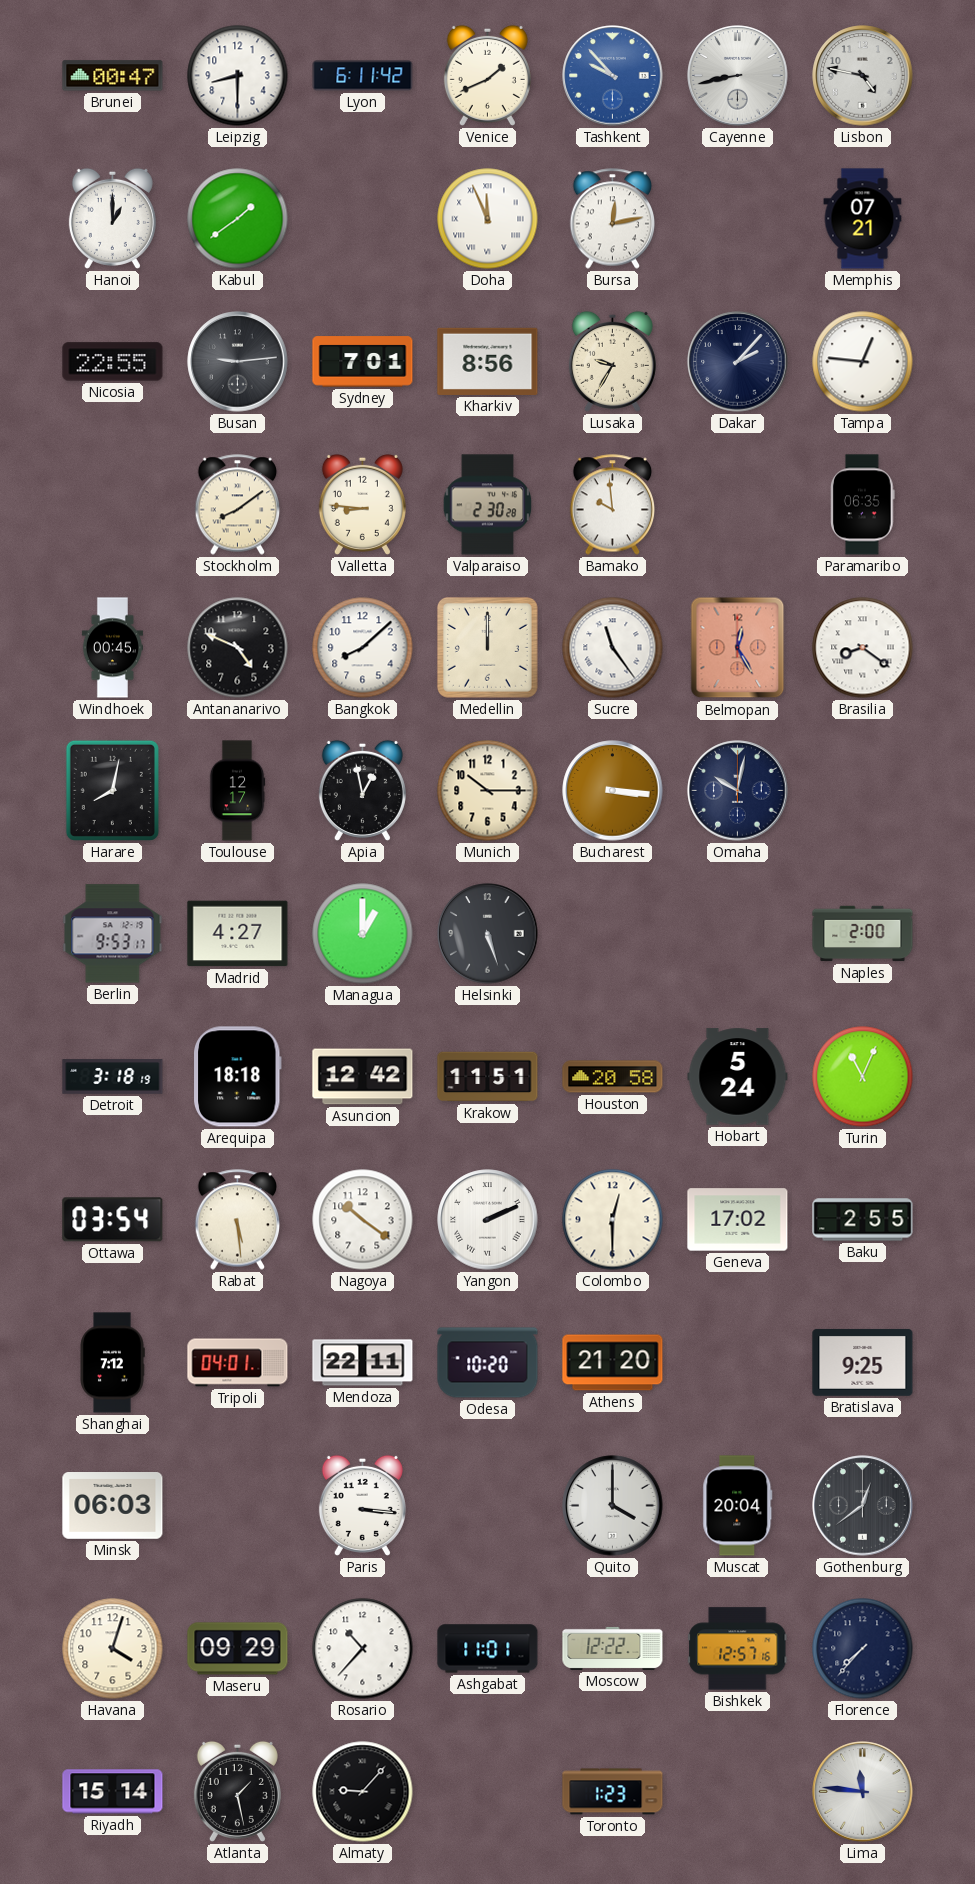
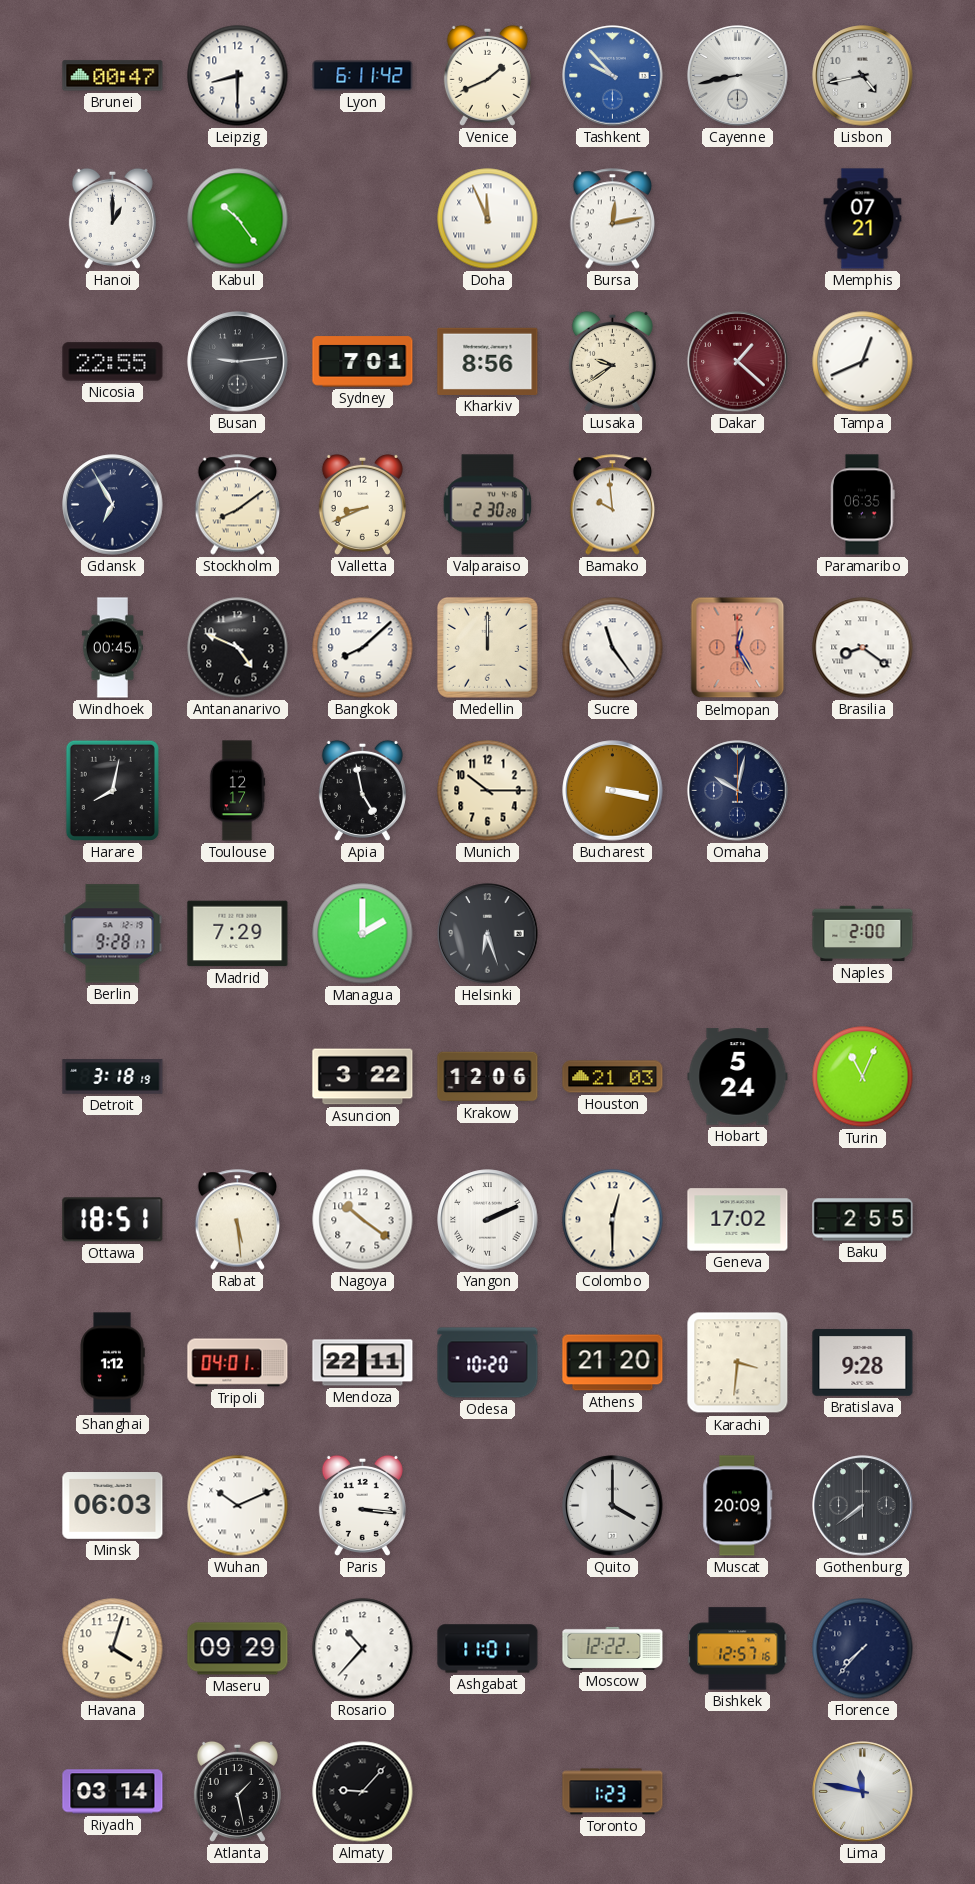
Lisbon: 4:47 -> 4:43 (863, 76)
Kabul: 1:39 -> 10:24 (238, 219)
Lusaka: 9:35 -> 9:39 (612, 361)
Dakar: 2:07 -> 1:22 (738, 362)
Dakar dial: navy -> burgundy (738, 362)
Tampa: 12:46 -> 12:41 (863, 362)
Gdansk: none -> 6:55 (113, 505)
Valletta: 8:46 -> 8:41 (362, 504)
Apia: 12:58 -> 4:58 (362, 790)
Bucharest: 3:16 -> 3:17 (613, 791)
Berlin: 9:53 -> 9:28 (113, 934)
Madrid: 4:27 -> 7:29 (238, 934)
Managua: 1:00 -> 2:00 (363, 934)
Helsinki: 5:27 -> 6:27 (488, 934)
Arequipa: 18:18 -> none (238, 1077)
Asuncion: 12:42 -> 3:22 (363, 1077)
Krakow: 11:51 -> 12:06 (488, 1077)
Houston: 20:58 -> 21:03 (613, 1077)
Ottawa: 03:54 -> 18:51 (113, 1220)
Shanghai: 7:12 -> 1:12 (112, 1363)
Karachi: none -> 3:31 (738, 1363)
Bratislava: 9:25 -> 9:28 (863, 1363)
Wuhan: none -> 10:11 (238, 1506)
Muscat: 20:04 -> 20:09 (738, 1506)
Gothenburg: 12:39 -> 7:39 (863, 1506)
Riyadh: 15:14 -> 03:14 (113, 1792)
Lima: 11:46 -> 11:47 (863, 1792)
